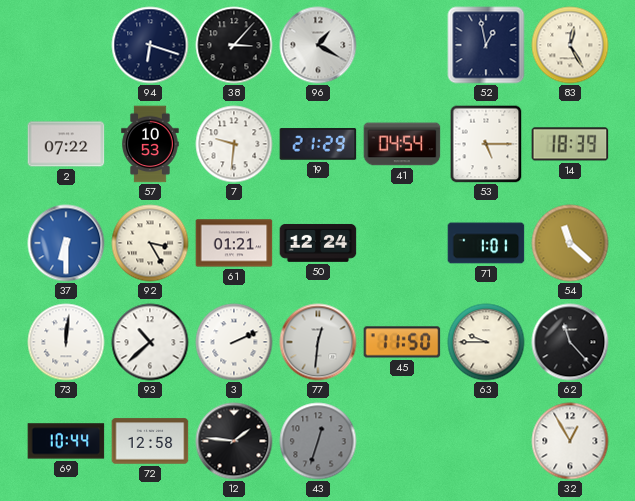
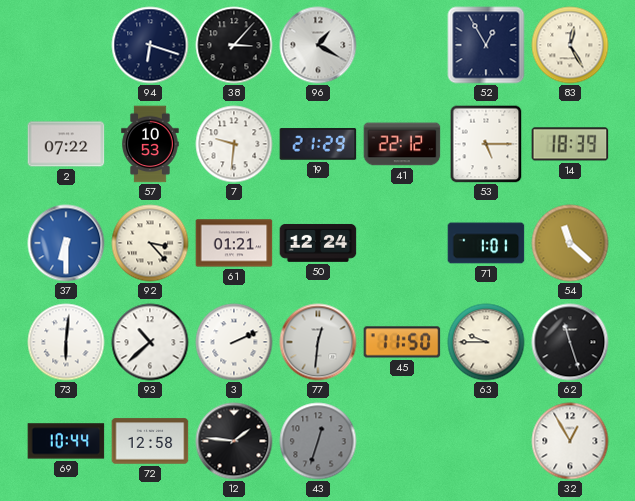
52: 12:58 -> 12:55 (486, 45)
41: 04:54 -> 22:12 (402, 144)
92: 3:25 -> 3:23 (150, 243)
73: 12:01 -> 6:01 (66, 342)
62: 11:23 -> 11:27 (570, 342)
